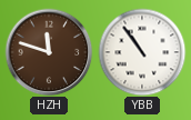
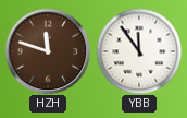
YBB: 10:54 -> 11:54 (139, 51)
